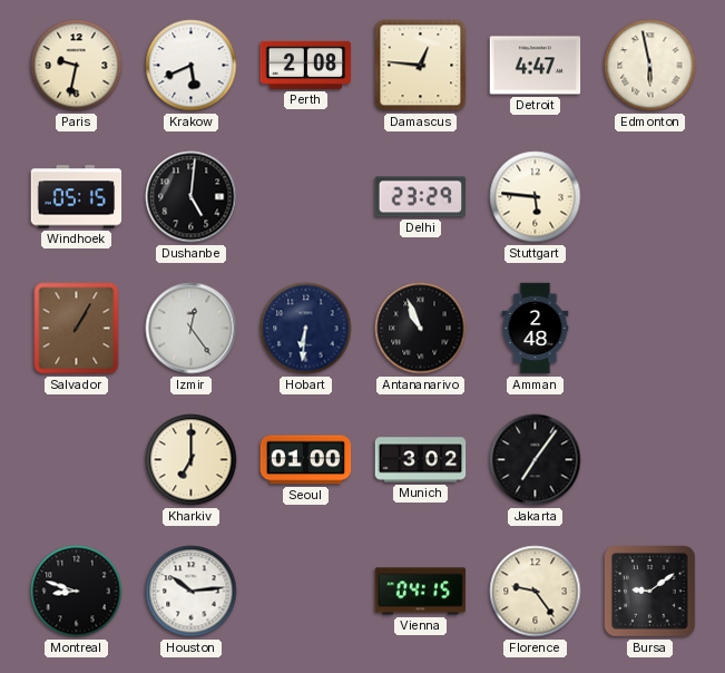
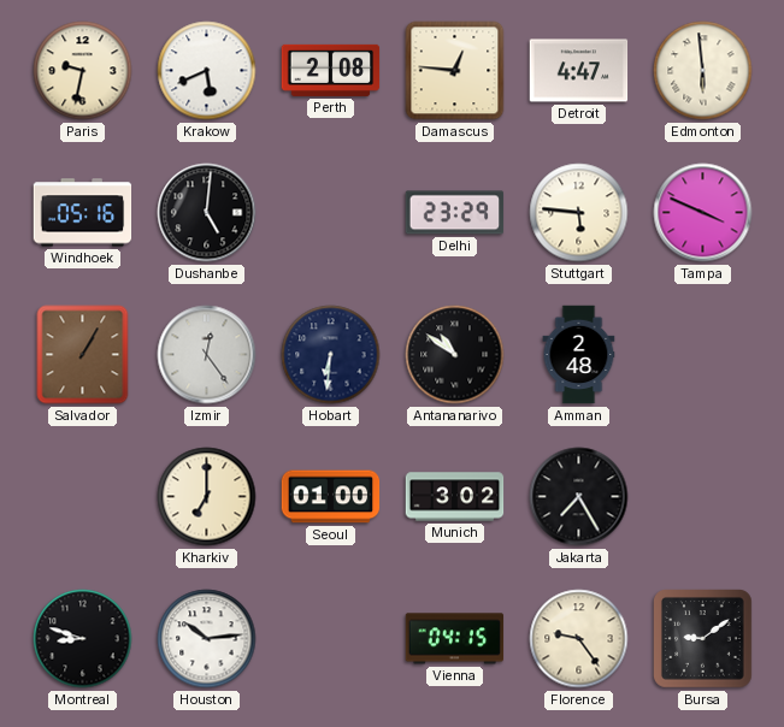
Edmonton: 5:58 -> 5:59 (703, 71)
Windhoek: 05:15 -> 05:16 (83, 213)
Tampa: none -> 3:49 (703, 213)
Antananarivo: 10:56 -> 10:51 (455, 355)
Jakarta: 7:06 -> 7:25 (579, 497)
